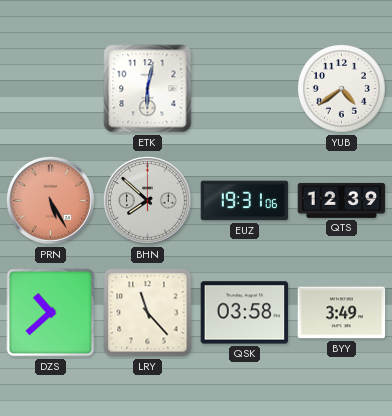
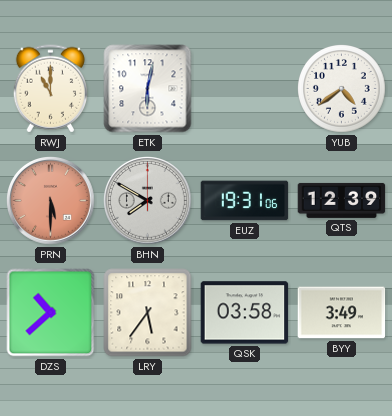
RWJ: none -> 11:00 (50, 89)
PRN: 5:25 -> 5:30 (51, 201)
BHN: 7:52 -> 7:50 (148, 201)
LRY: 11:23 -> 5:36 (148, 313)
